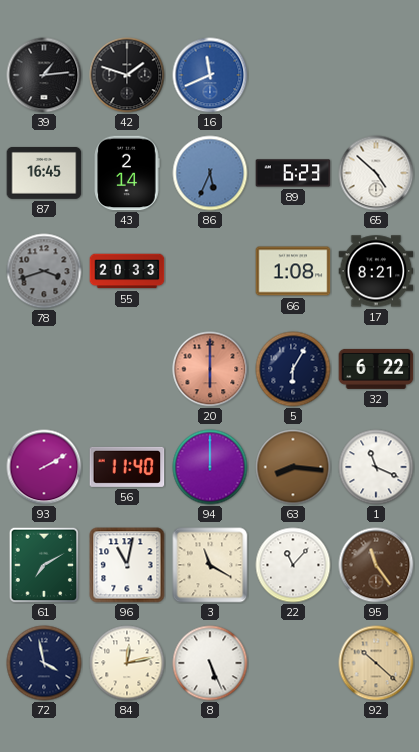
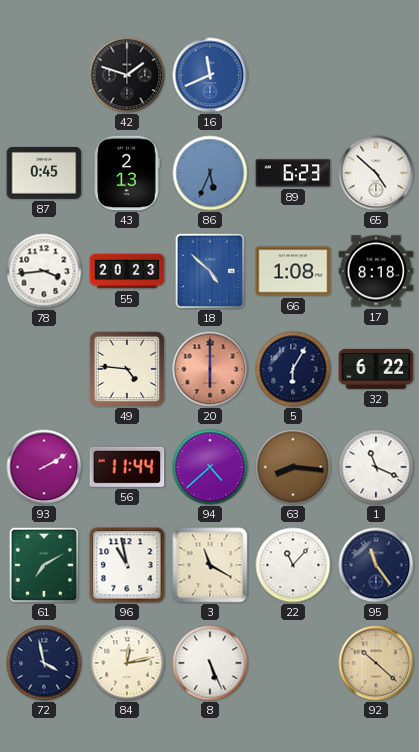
39: 1:14 -> none (44, 75)
87: 16:45 -> 0:45 (44, 173)
43: 2:14 -> 2:13 (127, 173)
78: 3:42 -> 3:44 (44, 271)
78 dial: grey -> white (44, 271)
55: 20:33 -> 20:23 (127, 271)
18: none -> 4:52 (210, 271)
17: 8:21 -> 8:18 (376, 271)
49: none -> 4:46 (126, 368)
56: 11:40 -> 11:44 (127, 467)
94: 12:00 -> 4:38 (210, 467)
96: 11:02 -> 10:58 (127, 565)
95 dial: brown -> navy (376, 565)
